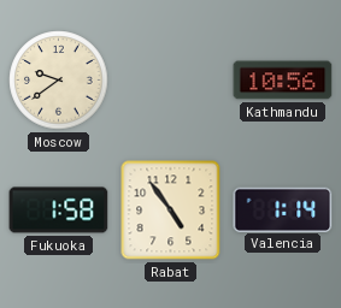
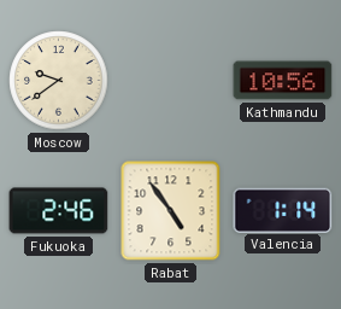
Fukuoka: 1:58 -> 2:46 (59, 211)
